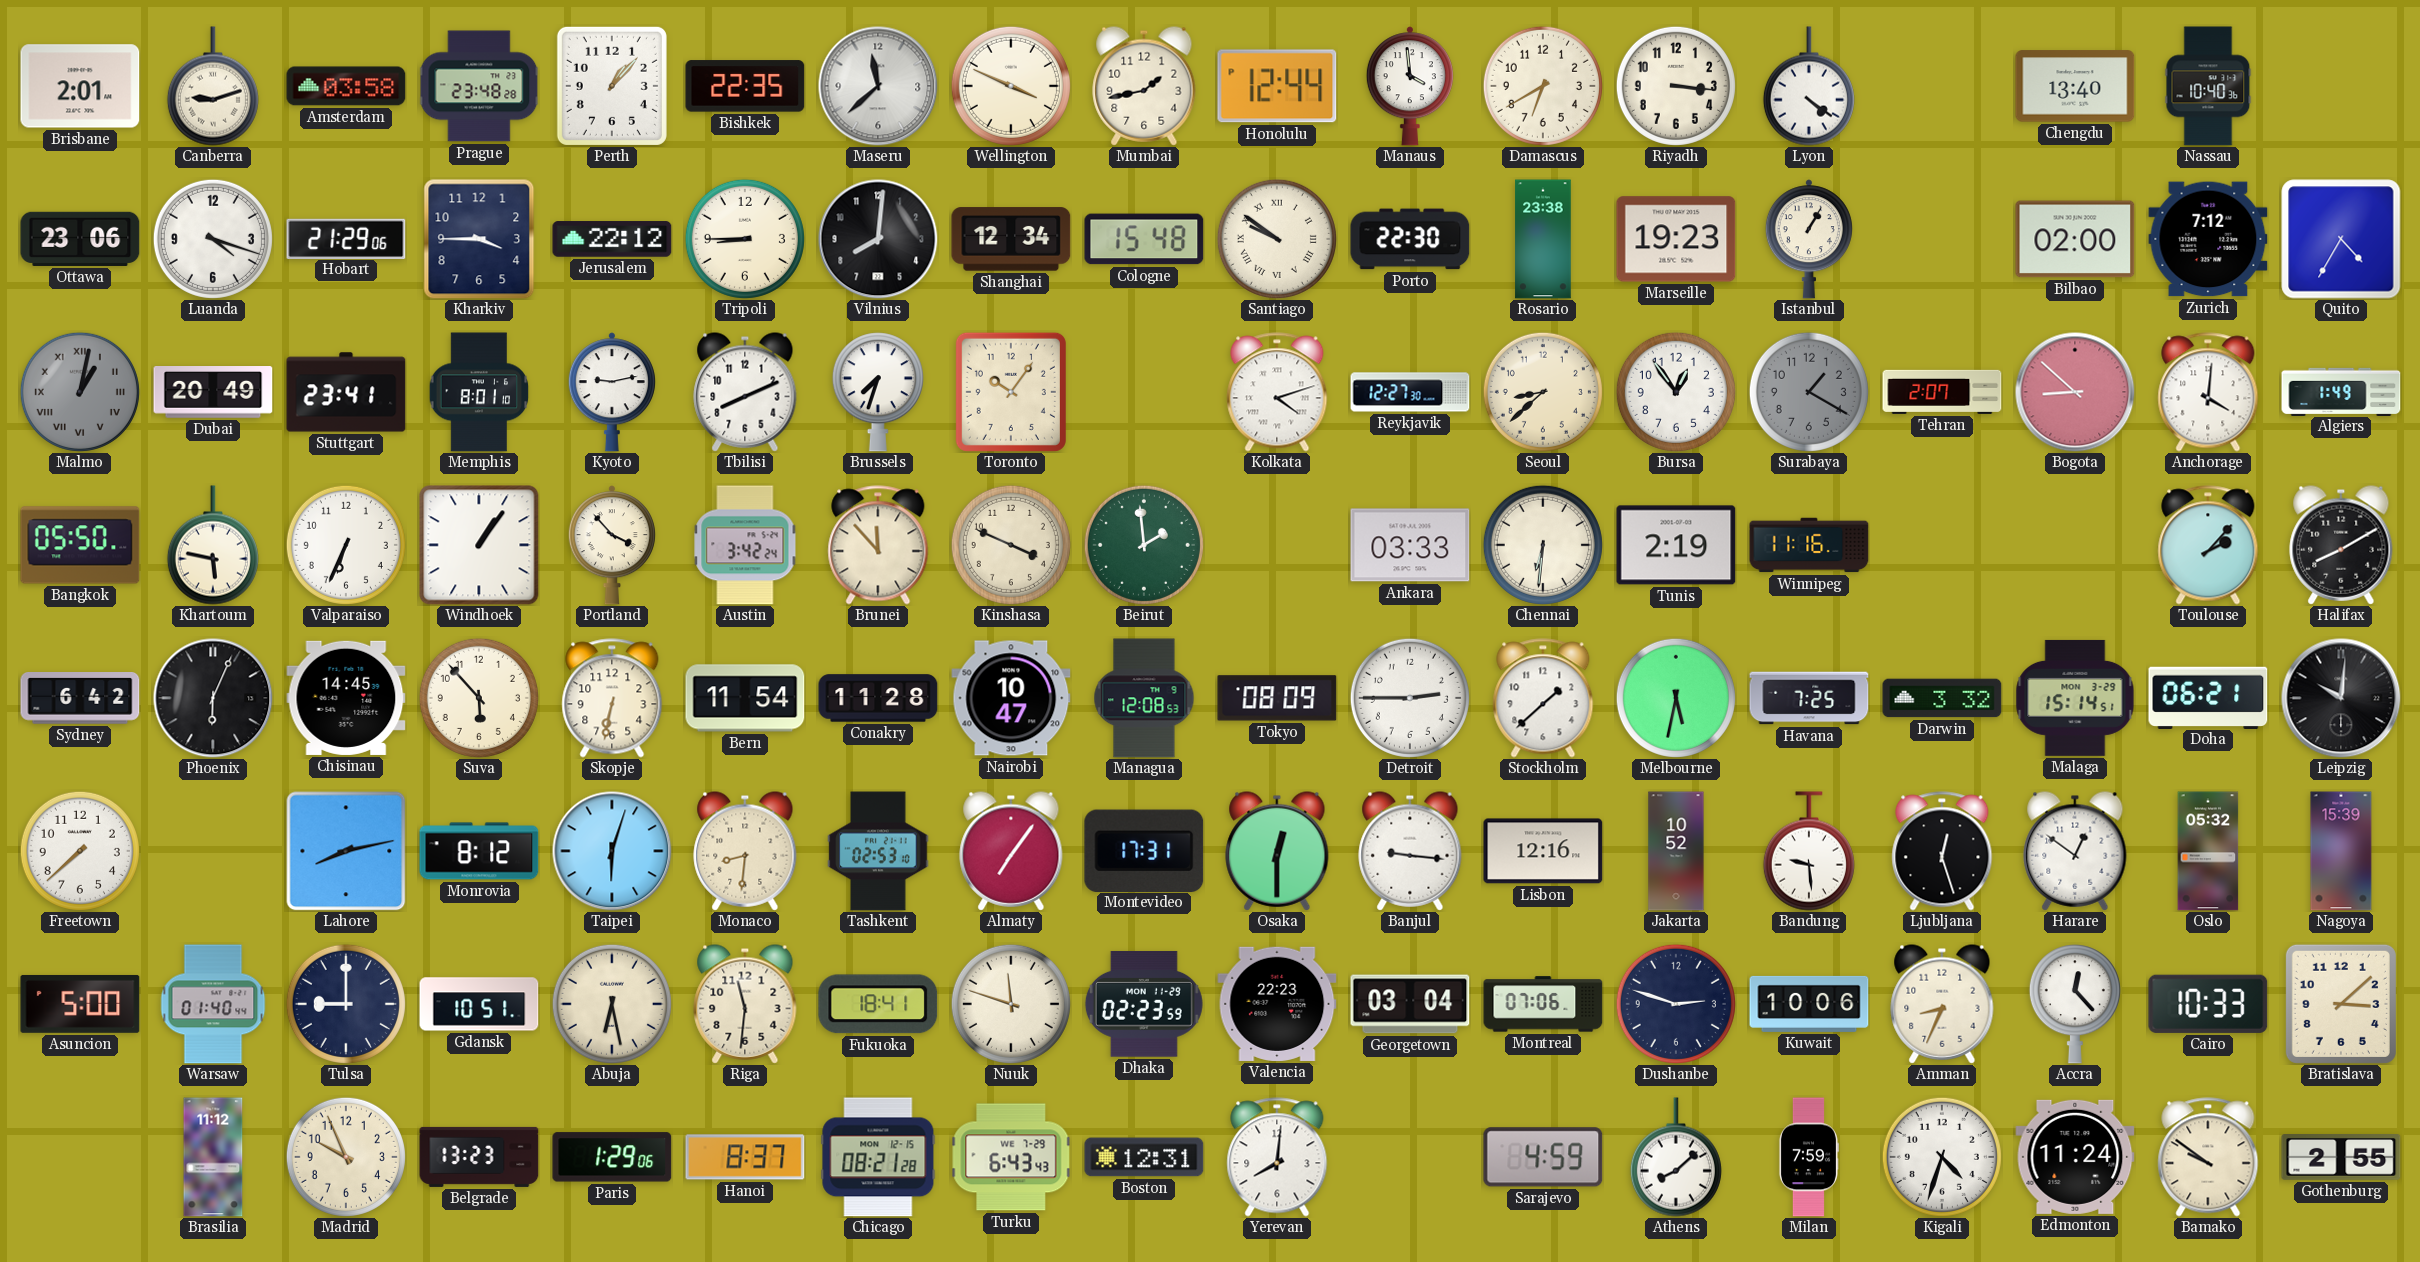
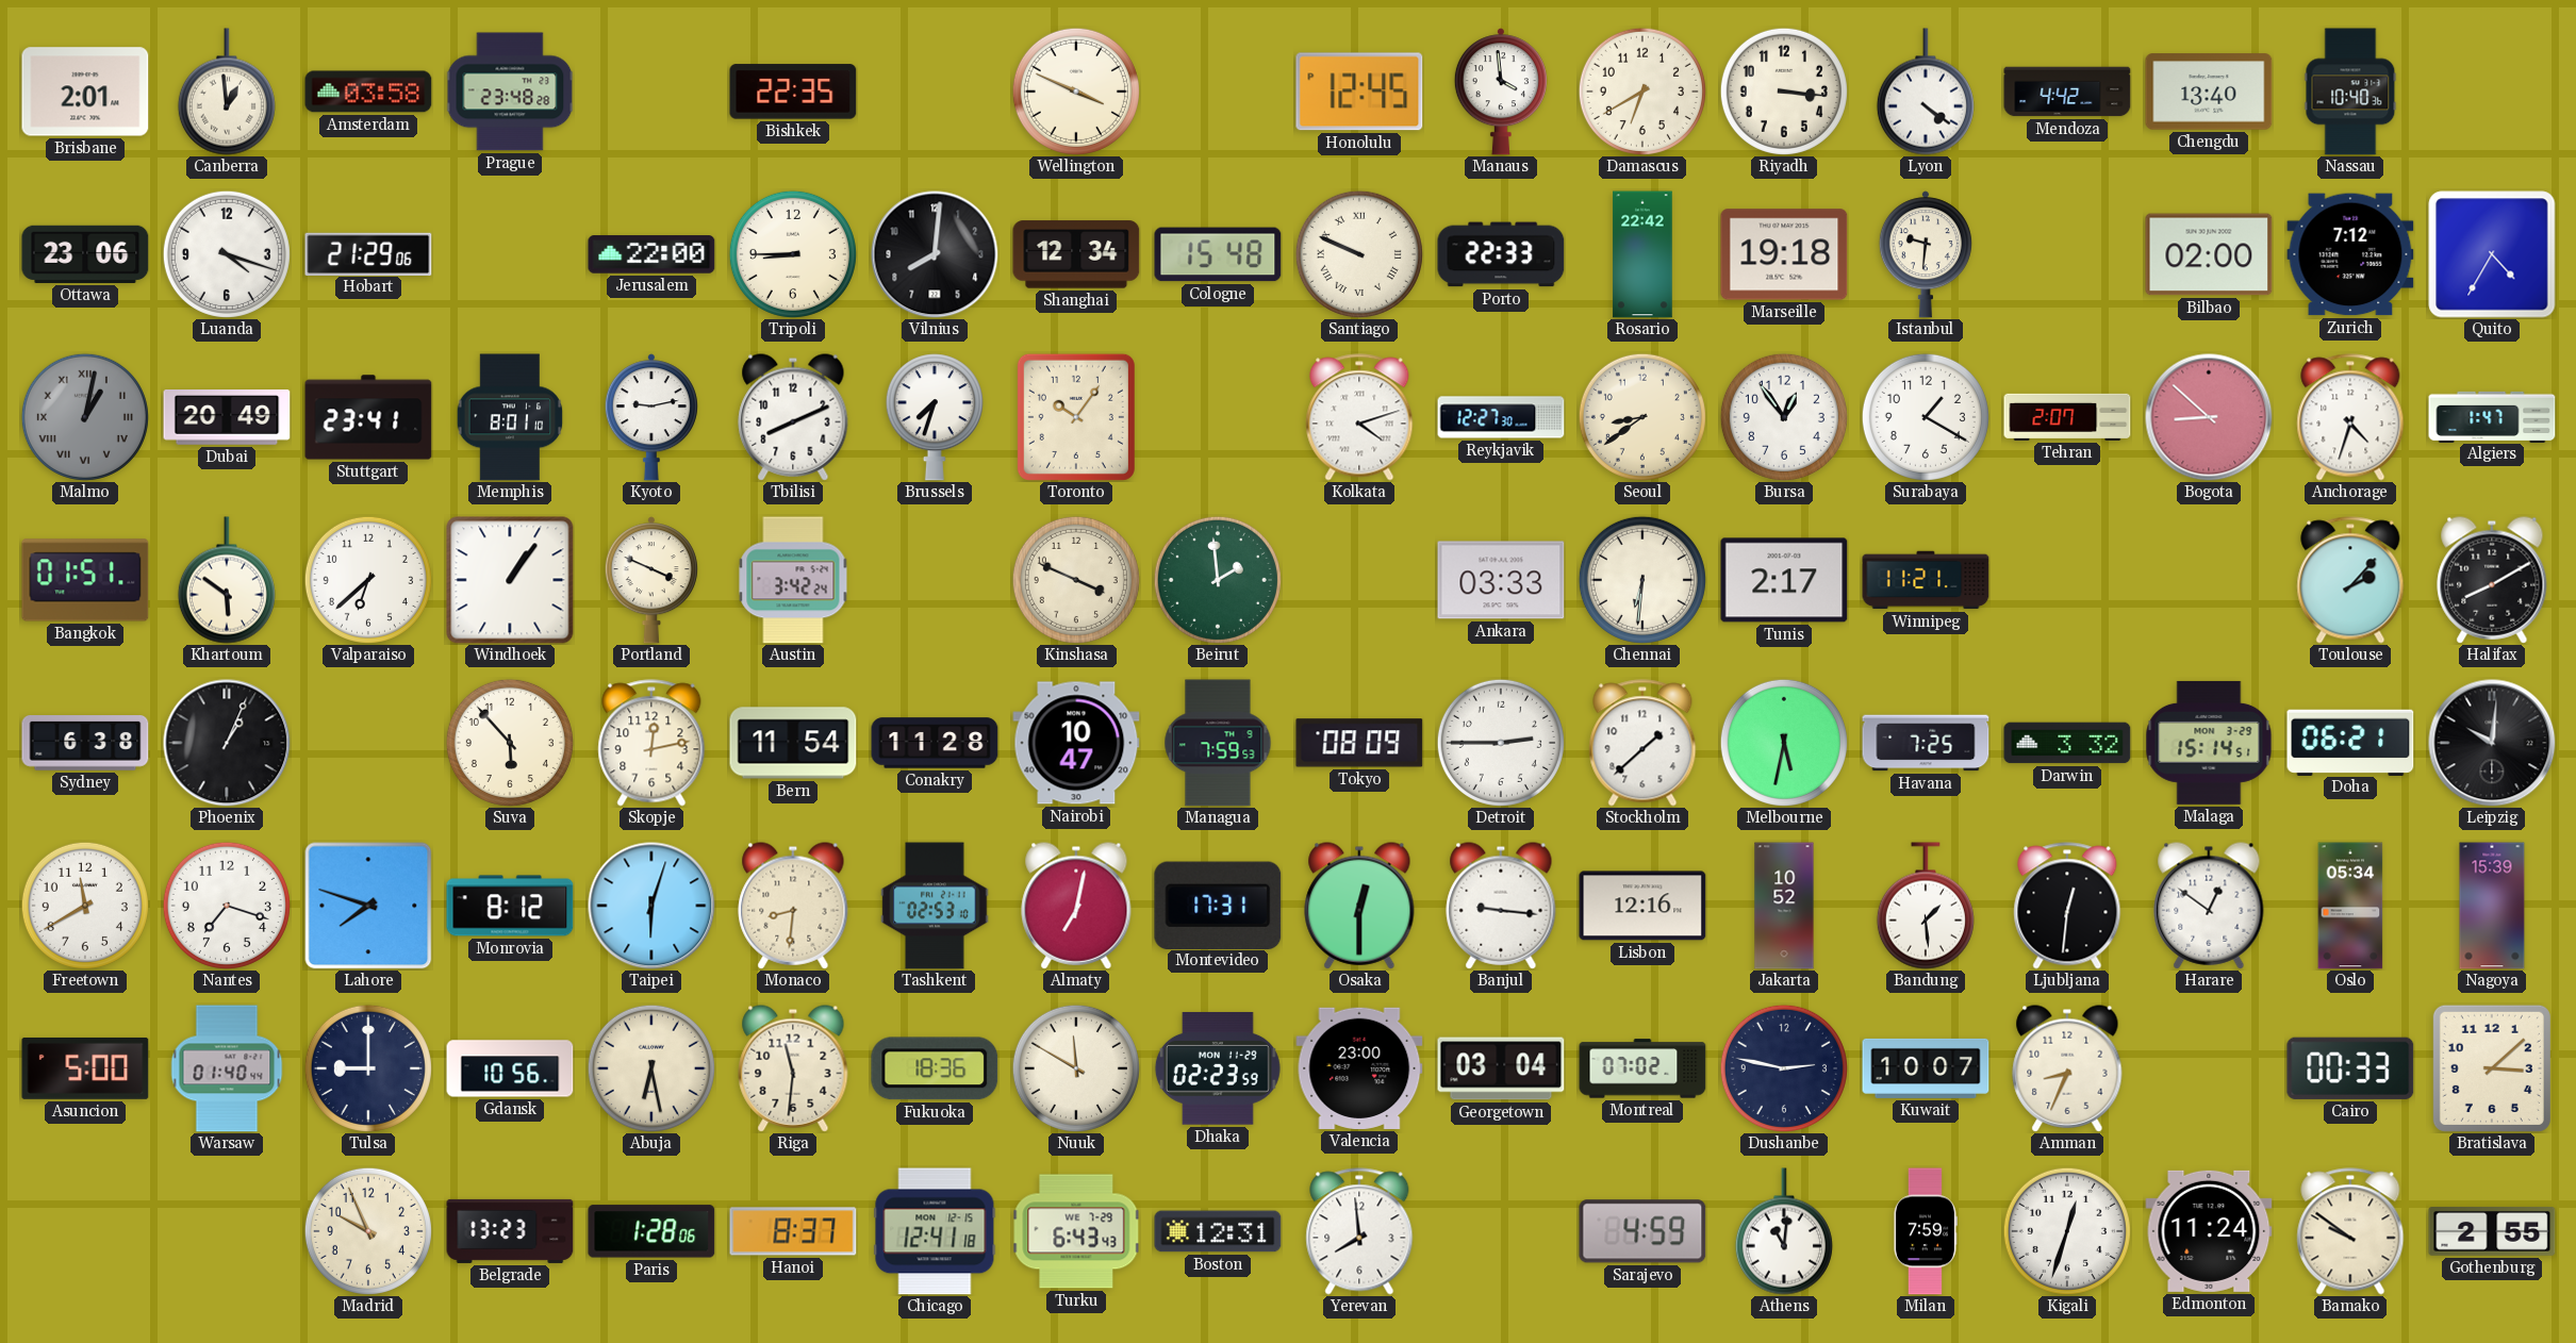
Canberra: 9:12 -> 12:59 (227, 92)
Perth: 1:07 -> none (612, 86)
Maseru: 11:38 -> none (878, 86)
Mumbai: 1:43 -> none (1144, 86)
Honolulu: 12:44 -> 12:45 (1359, 92)
Mendoza: none -> 4:42 (2067, 92)
Kharkiv: 3:45 -> none (479, 239)
Jerusalem: 22:12 -> 22:00 (651, 254)
Santiago: 9:51 -> 9:49 (1359, 254)
Porto: 22:30 -> 22:33 (1501, 254)
Rosario: 23:38 -> 22:42 (1642, 254)
Marseille: 19:23 -> 19:18 (1784, 254)
Istanbul: 1:05 -> 9:31 (1926, 254)
Seoul: 8:38 -> 8:39 (1642, 417)
Surabaya dial: grey -> white (1926, 417)
Anchorage: 4:01 -> 4:33 (2350, 417)
Algiers: 1:49 -> 1:47 (2492, 416)
Bangkok: 05:50 -> 01:51 (85, 580)
Khartoum: 5:47 -> 5:51 (227, 580)
Valparaiso: 6:34 -> 6:38 (368, 580)
Portland: 3:53 -> 3:49 (651, 580)
Brunei: 11:53 -> none (878, 545)
Tunis: 2:19 -> 2:17 (1784, 580)
Winnipeg: 11:16 -> 11:21 (1926, 580)
Sydney: 6:42 -> 6:38 (85, 744)
Phoenix: 6:04 -> 1:04 (227, 743)
Chisinau: 14:45 -> none (346, 698)
Skopje: 6:32 -> 12:13 (651, 743)
Managua: 12:08 -> 7:59 (1218, 743)
Freetown: 7:38 -> 11:40 (85, 906)
Nantes: none -> 7:18 (227, 906)
Lahore: 8:13 -> 7:48 (368, 906)
Almaty: 7:06 -> 7:02 (1076, 906)
Bandung: 9:29 -> 1:29 (1926, 906)
Ljubljana: 12:27 -> 12:31 (2067, 906)
Oslo: 05:32 -> 05:34 (2350, 906)
Gdansk: 10:51 -> 10:56 (510, 1068)
Fukuoka: 18:41 -> 18:36 (935, 1068)
Nuuk: 11:48 -> 11:50 (1076, 1068)
Valencia: 22:23 -> 23:00 (1359, 1068)
Montreal: 07:06 -> 07:02 (1642, 1068)
Dushanbe: 2:48 -> 2:47 (1784, 1068)
Kuwait: 10:06 -> 10:07 (1926, 1068)
Accra: 12:23 -> none (2075, 1004)
Cairo: 10:33 -> 00:33 (2350, 1068)
Brasilia: 11:12 -> none (213, 1157)
Paris: 1:29 -> 1:28 (651, 1231)
Chicago: 08:21 -> 12:41 (935, 1231)
Yerevan: 8:01 -> 7:59 (1359, 1231)
Athens: 8:08 -> 11:01 (1784, 1231)
Kigali: 4:33 -> 12:33 (2067, 1231)
